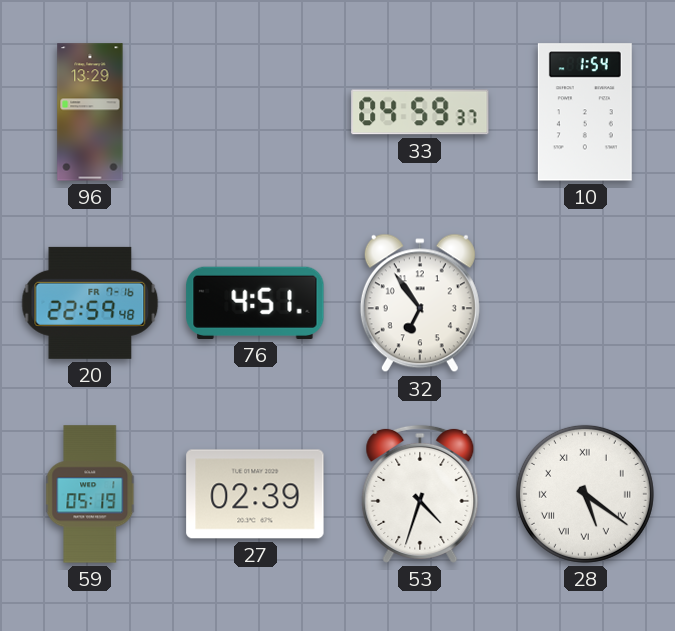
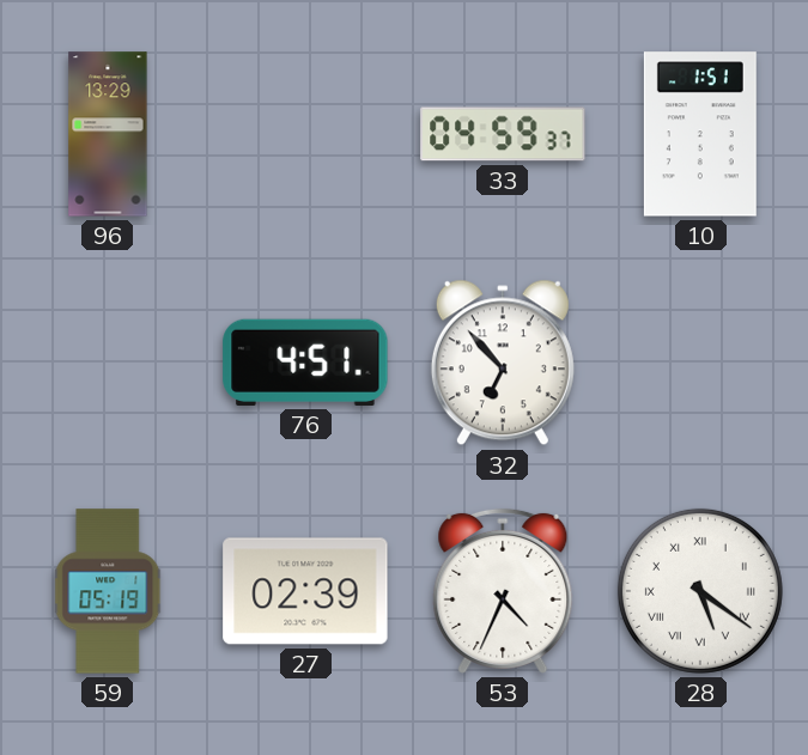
10: 1:54 -> 1:51 (700, 134)
20: 22:59 -> none (90, 303)
32: 6:54 -> 6:53 (503, 363)
53: 4:33 -> 4:34 (503, 591)
